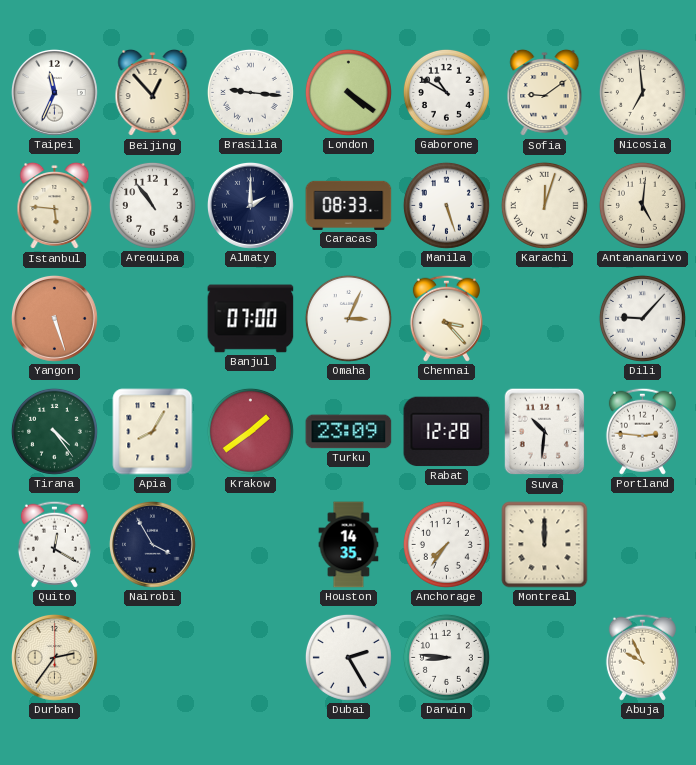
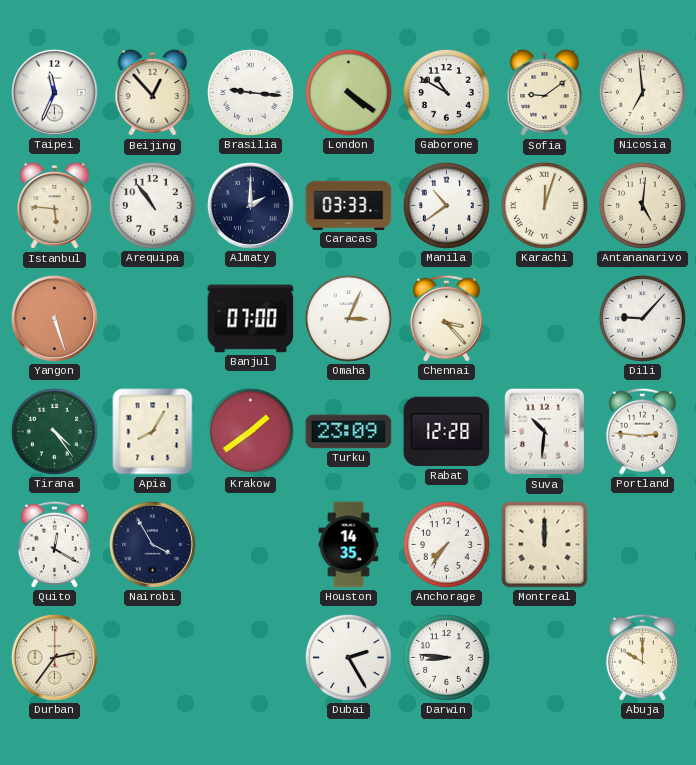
Caracas: 08:33 -> 03:33 (349, 205)
Manila: 5:27 -> 10:39 (446, 205)
Abuja: 9:56 -> 10:00 (642, 657)
